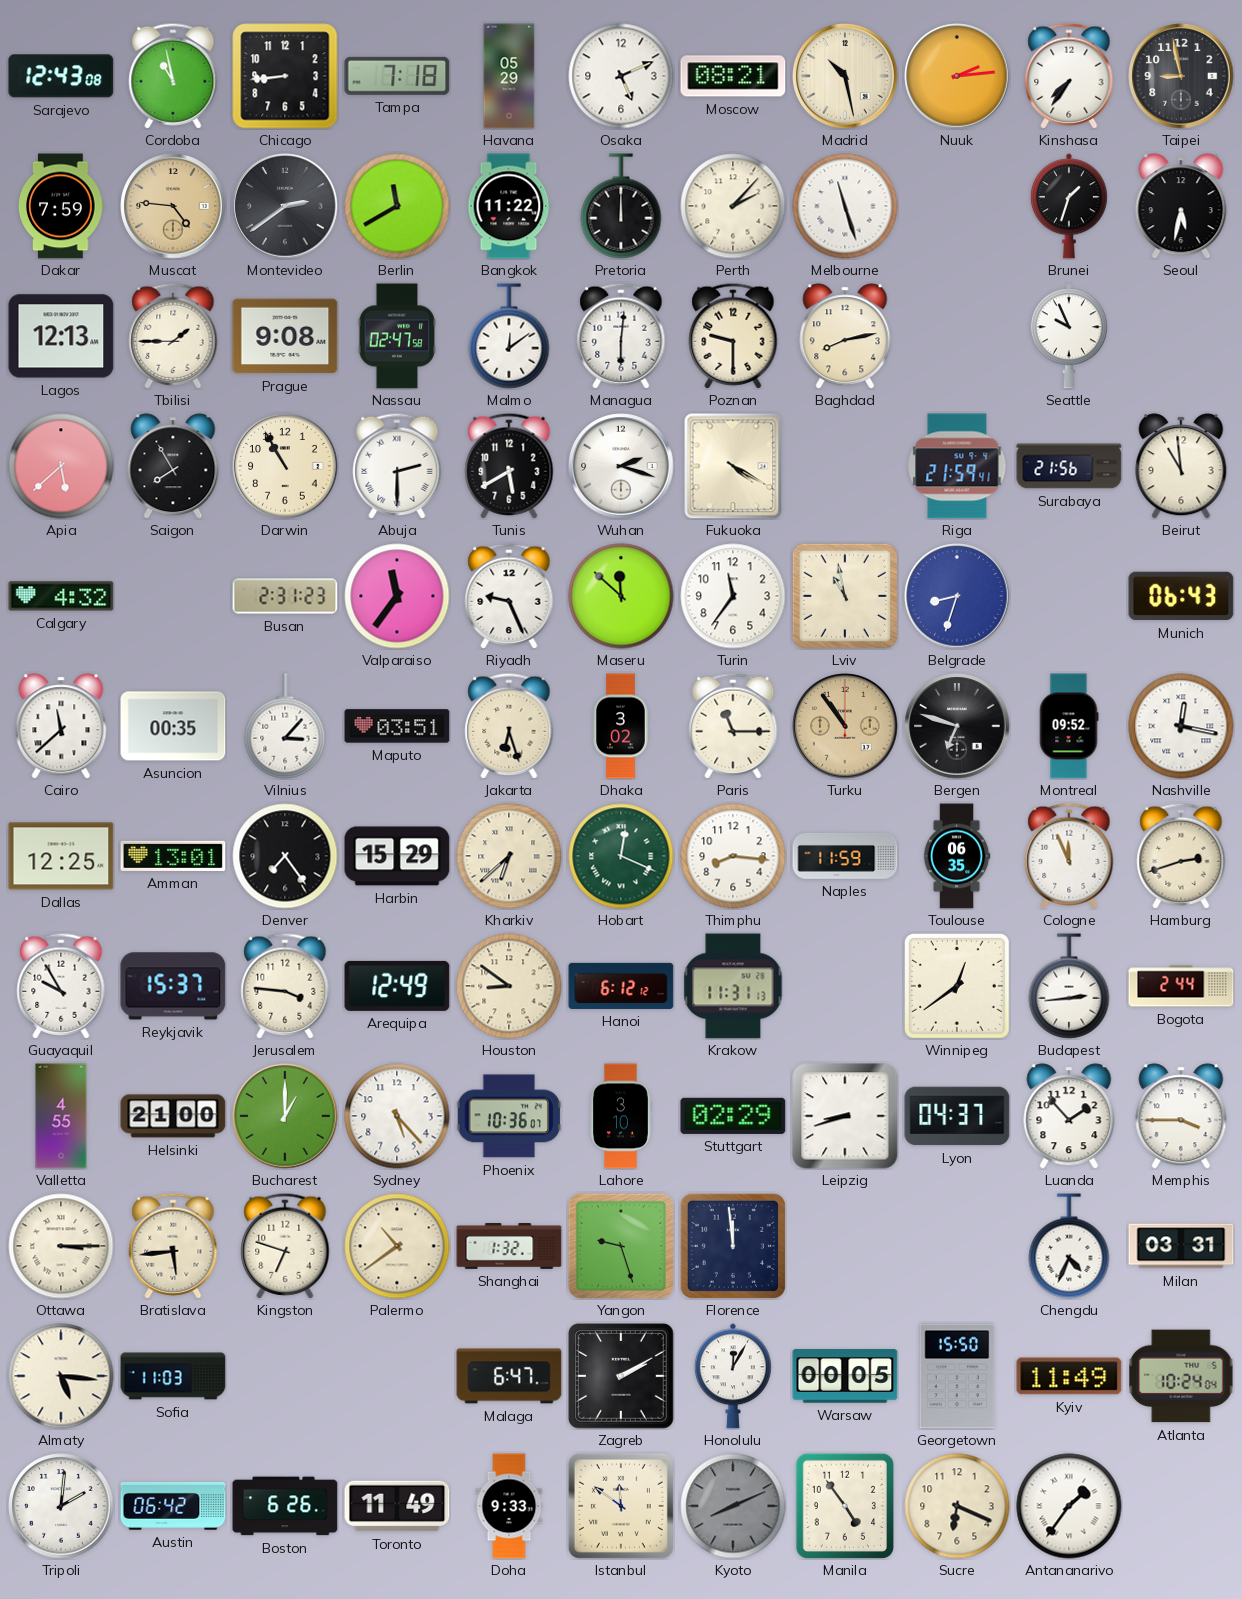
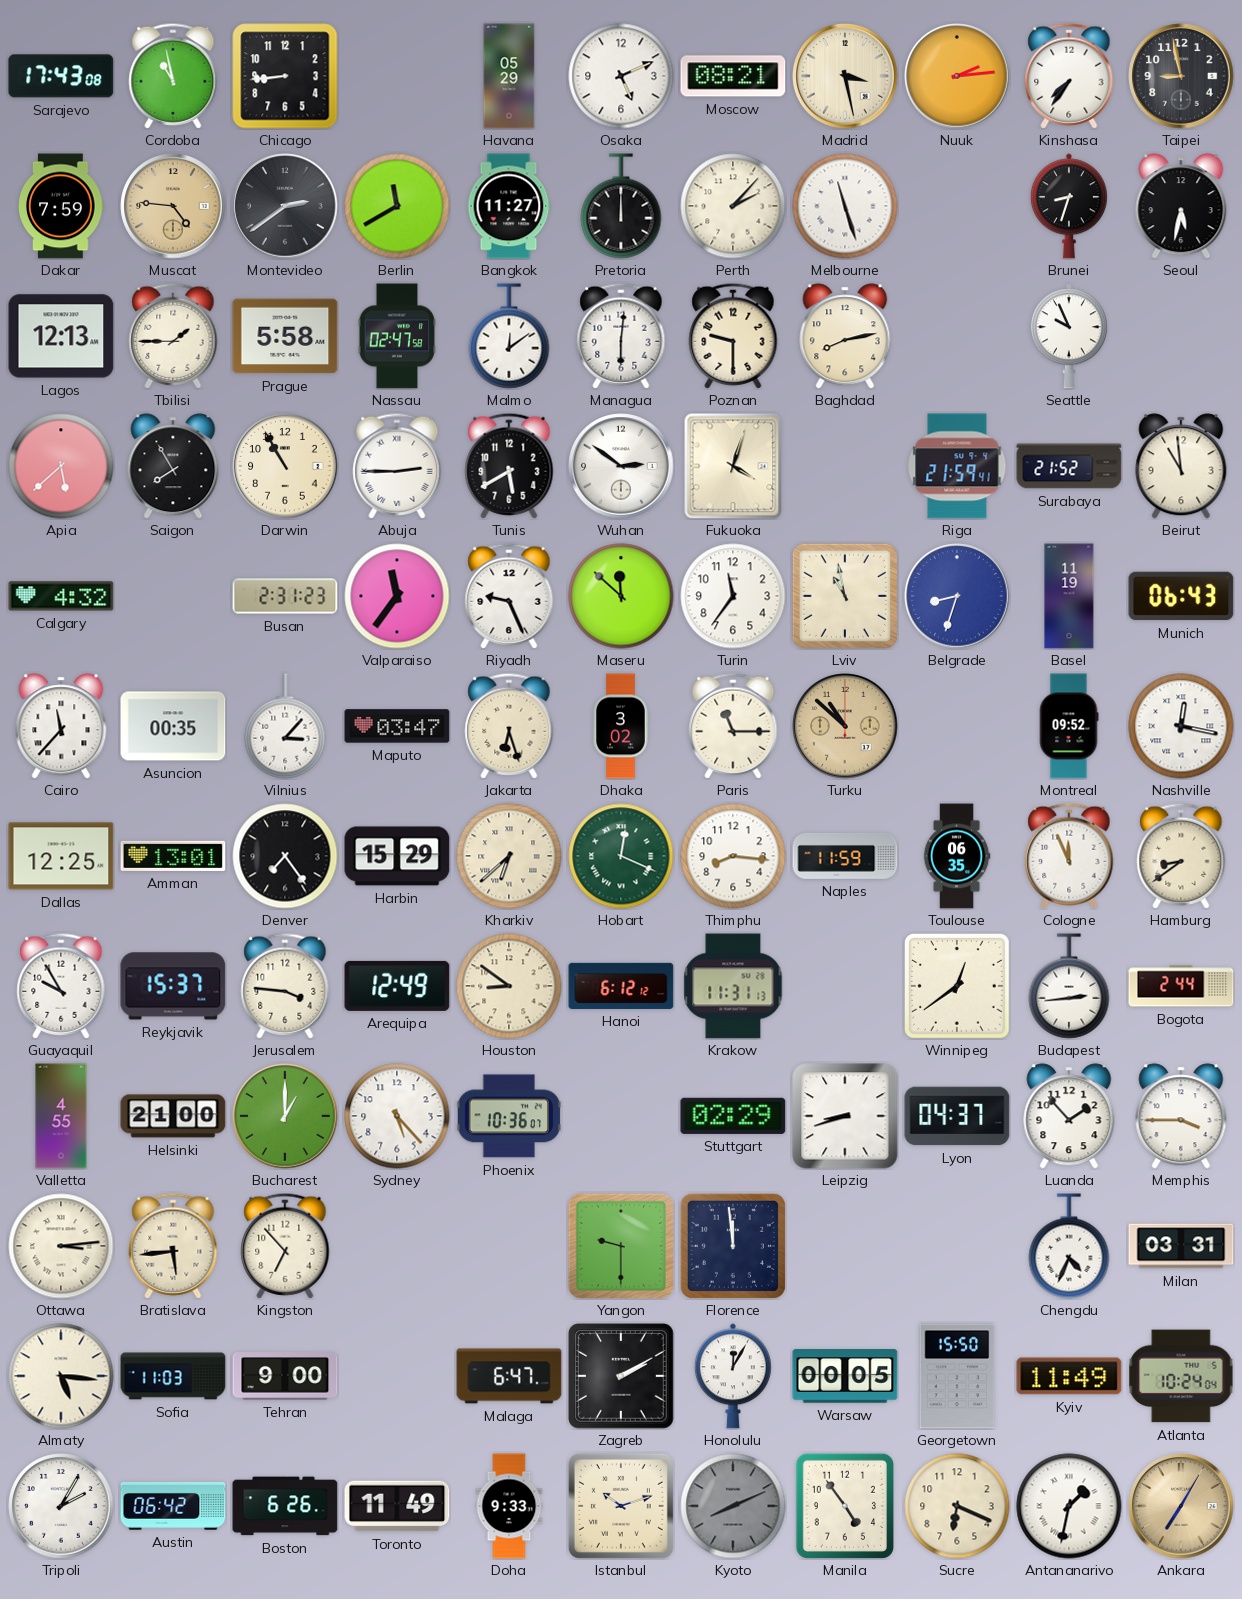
Sarajevo: 12:43 -> 17:43 (61, 76)
Tampa: 7:18 -> none (397, 76)
Madrid: 10:28 -> 3:28 (845, 76)
Bangkok: 11:22 -> 11:27 (509, 206)
Brunei: 1:33 -> 8:33 (1069, 206)
Prague: 9:08 -> 5:58 (285, 336)
Abuja: 2:30 -> 2:45 (397, 466)
Wuhan: 2:18 -> 2:51 (621, 466)
Fukuoka: 4:20 -> 4:03 (733, 466)
Surabaya: 21:56 -> 21:52 (1069, 466)
Basel: none -> 11:19 (1069, 596)
Cairo: 11:38 -> 11:37 (61, 726)
Maputo: 03:51 -> 03:47 (397, 726)
Turku: 10:54 -> 10:52 (845, 726)
Bergen: 6:48 -> none (957, 726)
Hamburg: 2:42 -> 8:39 (1181, 856)
Lahore: 3:10 -> none (621, 1116)
Ottawa: 3:15 -> 3:14 (61, 1246)
Kingston: 6:48 -> 6:53 (285, 1246)
Palermo: 10:39 -> none (397, 1246)
Shanghai: 1:32 -> none (509, 1247)
Yangon: 9:27 -> 9:30 (621, 1246)
Tehran: none -> 9:00 (285, 1376)
Tripoli: 2:01 -> 2:05 (61, 1506)
Istanbul: 11:51 -> 10:12 (621, 1506)
Antananarivo: 1:36 -> 1:32 (1069, 1506)
Ankara: none -> 7:05 (1181, 1506)
